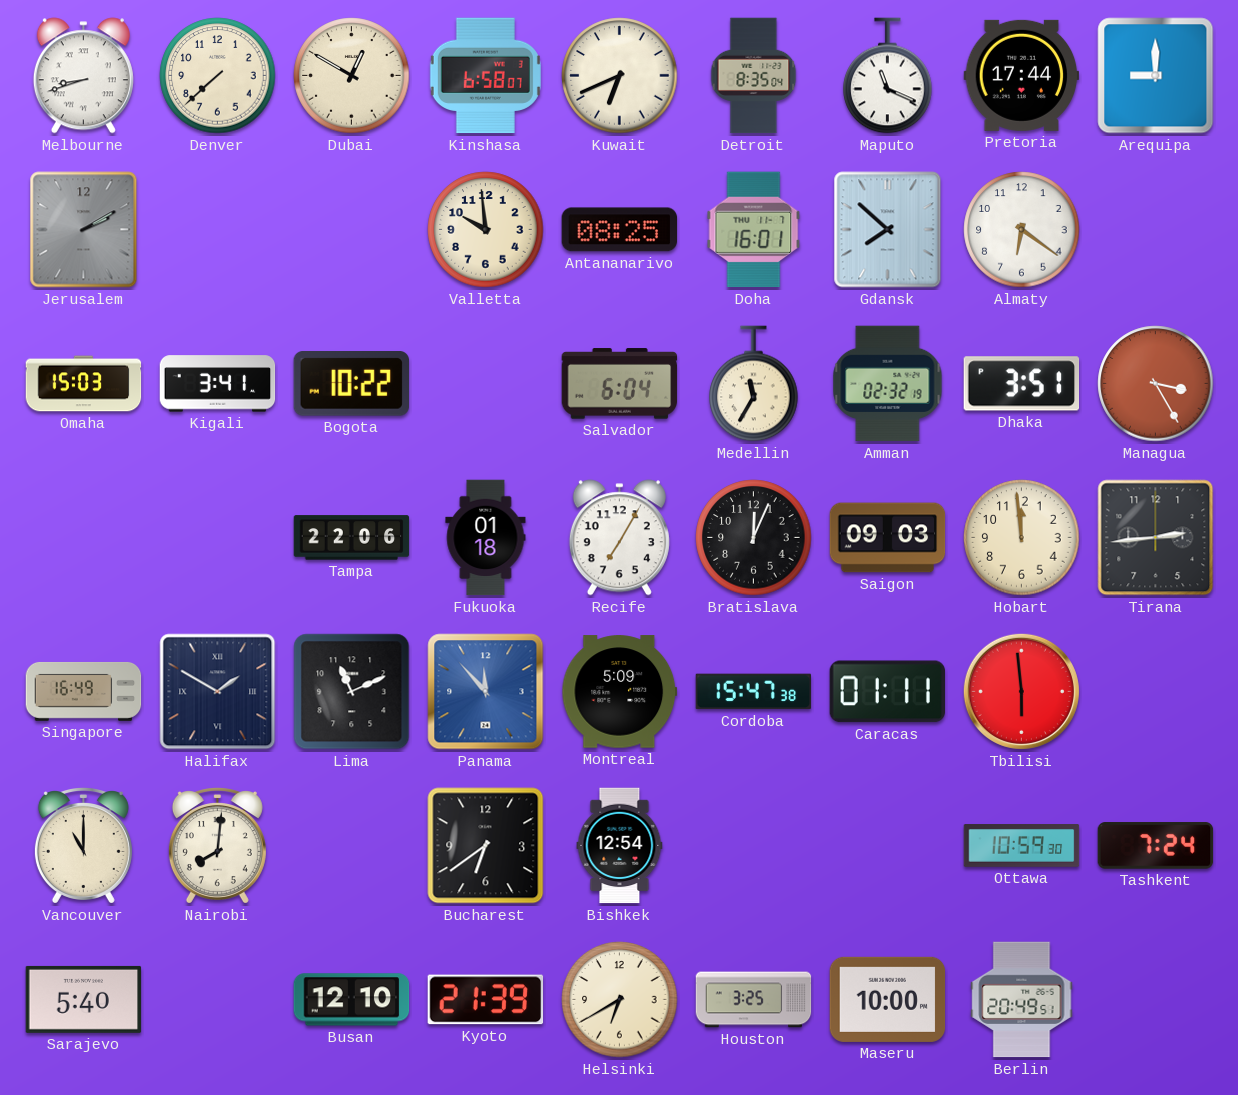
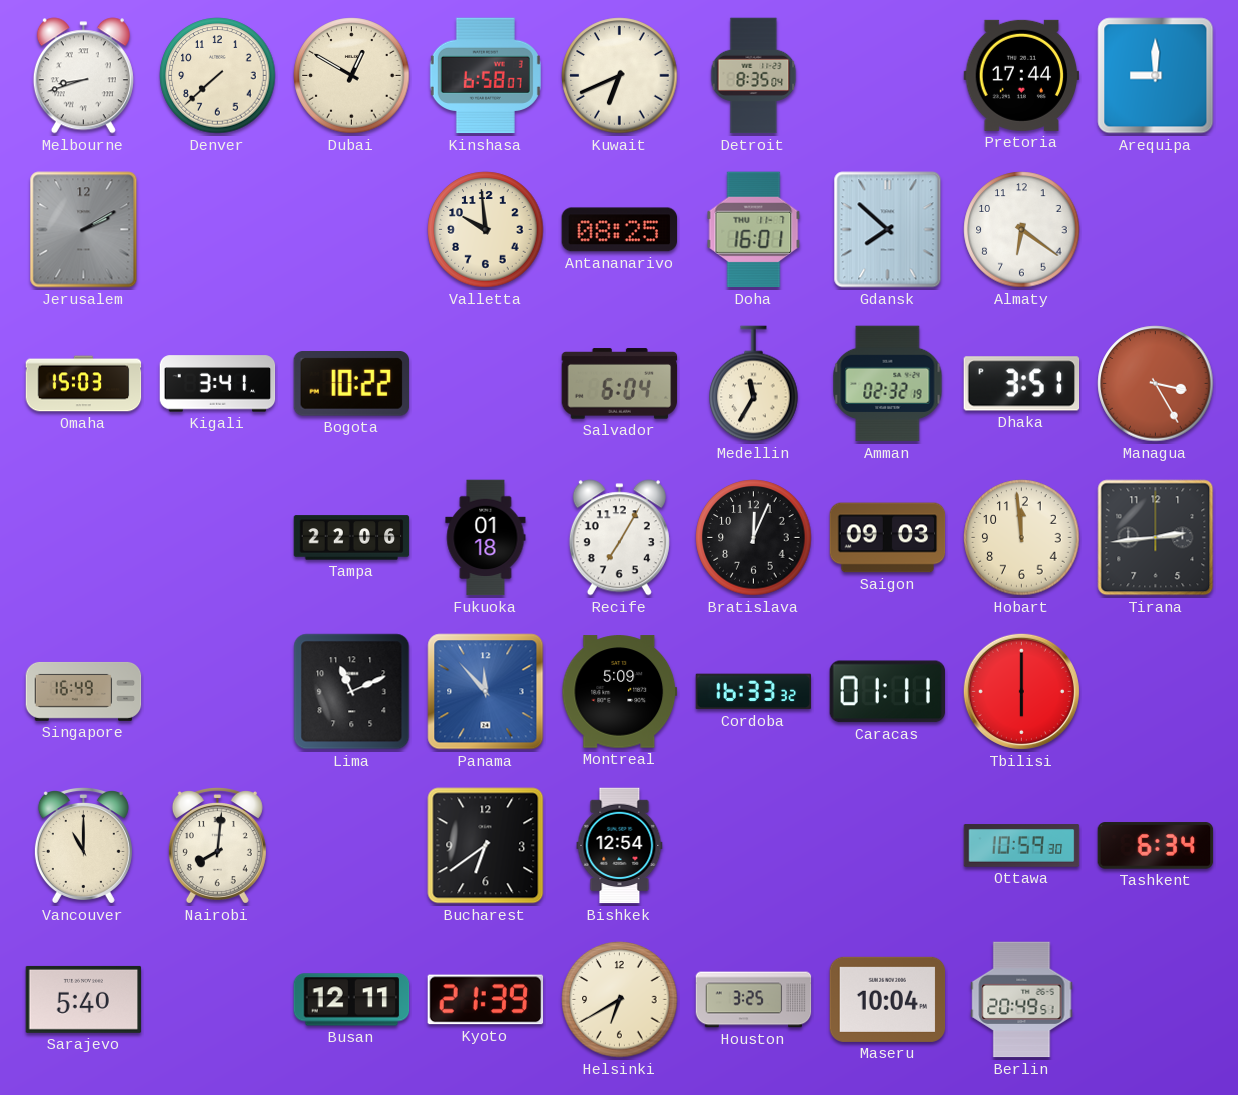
Maputo: 11:19 -> none (888, 76)
Halifax: 1:50 -> none (218, 692)
Cordoba: 15:47 -> 16:33 (754, 692)
Tbilisi: 5:59 -> 6:00 (1021, 691)
Tashkent: 7:24 -> 6:34 (1156, 846)
Busan: 12:10 -> 12:11 (352, 1000)
Maseru: 10:00 -> 10:04 (888, 999)
